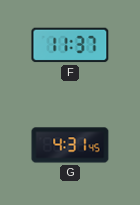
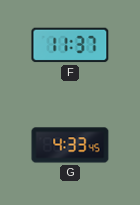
G: 4:31 -> 4:33 (70, 145)
